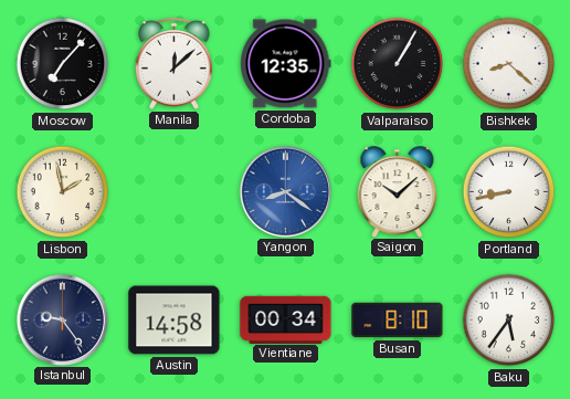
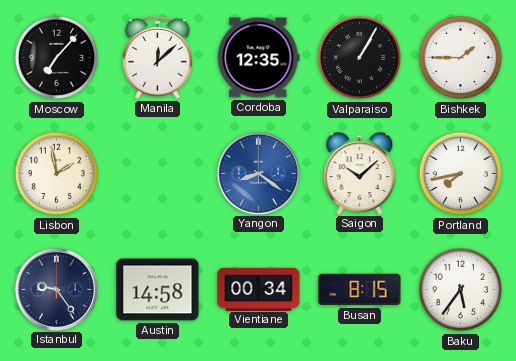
Bishkek: 8:22 -> 1:45 (461, 58)
Portland: 8:43 -> 7:43 (461, 174)
Busan: 8:10 -> 8:15 (360, 290)
